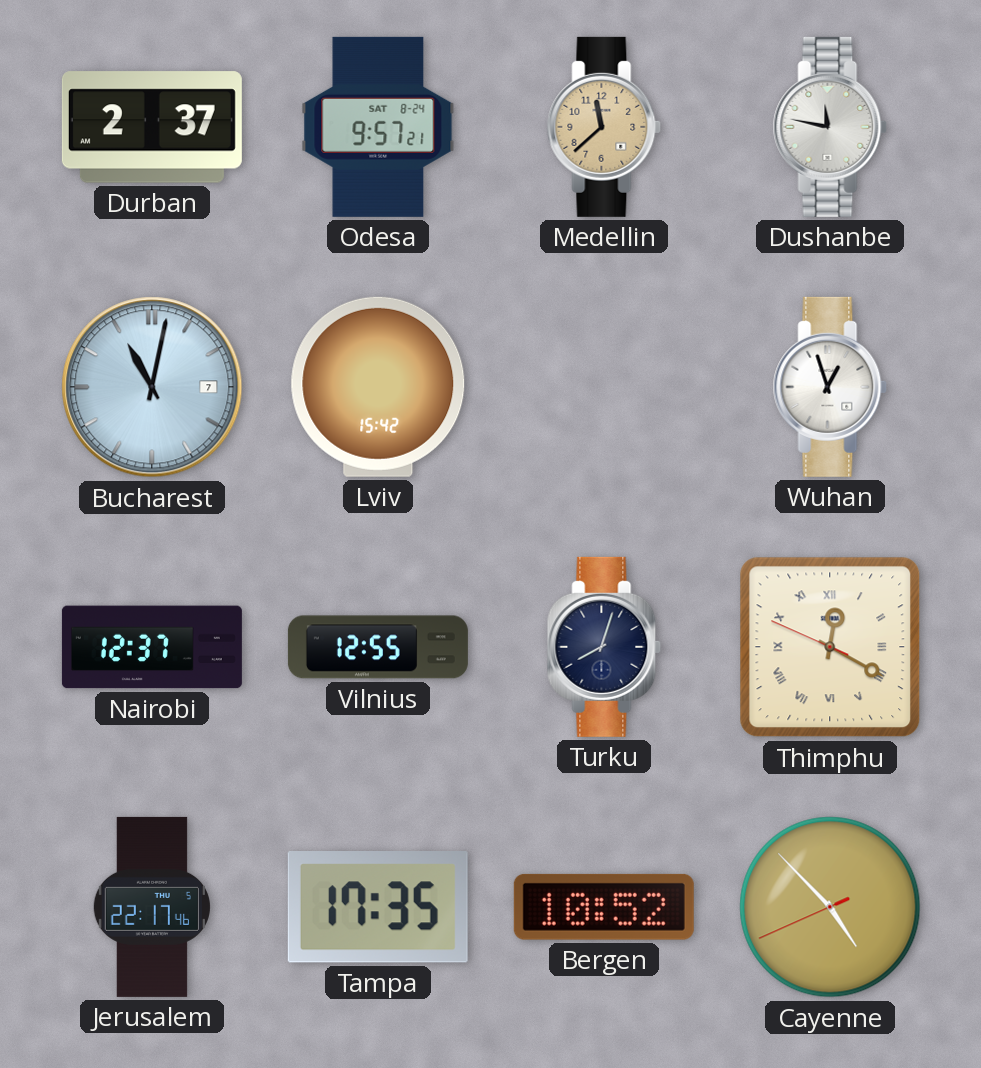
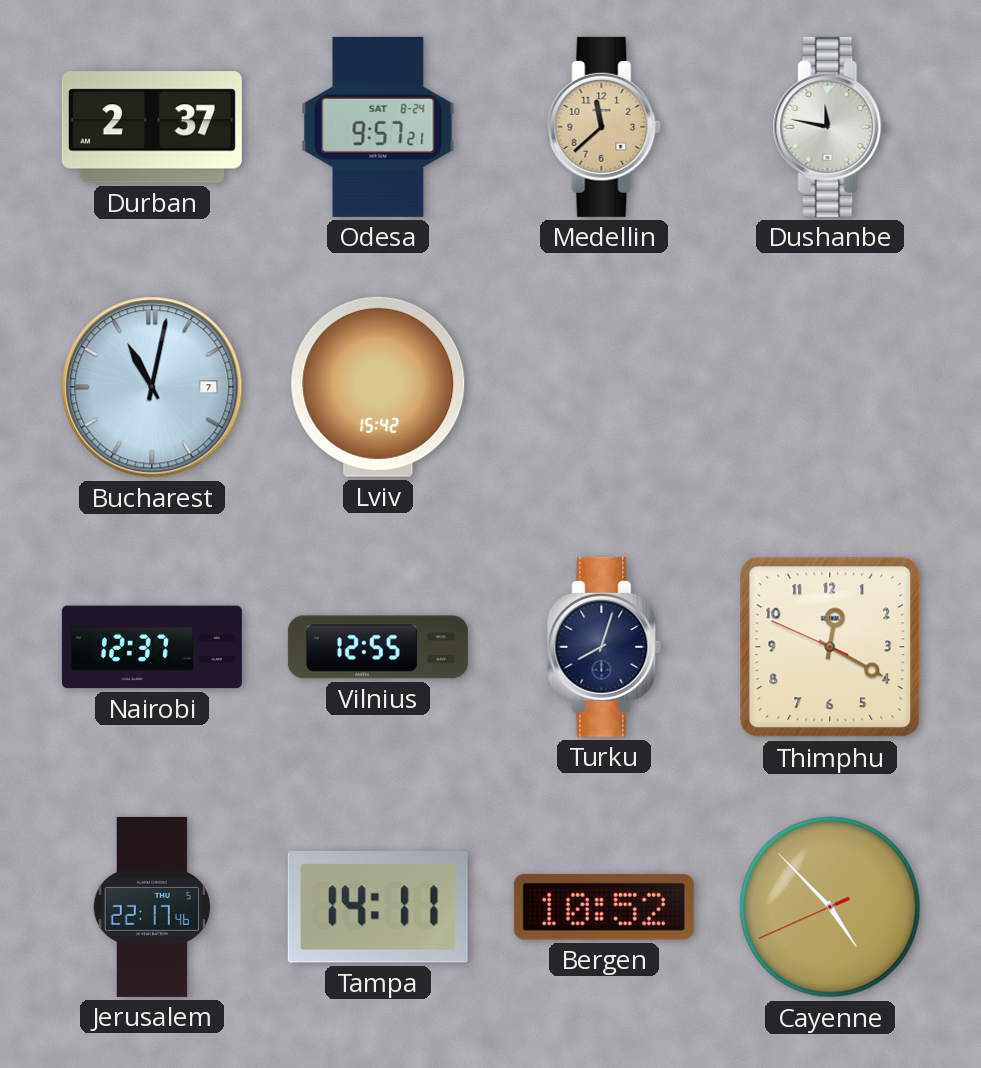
Wuhan: 12:57 -> none (830, 387)
Thimphu numerals: Roman -> Arabic (830, 647)
Tampa: 17:35 -> 14:11 (378, 908)
